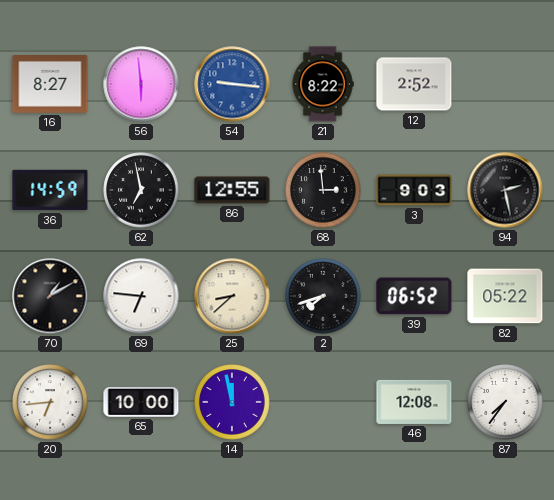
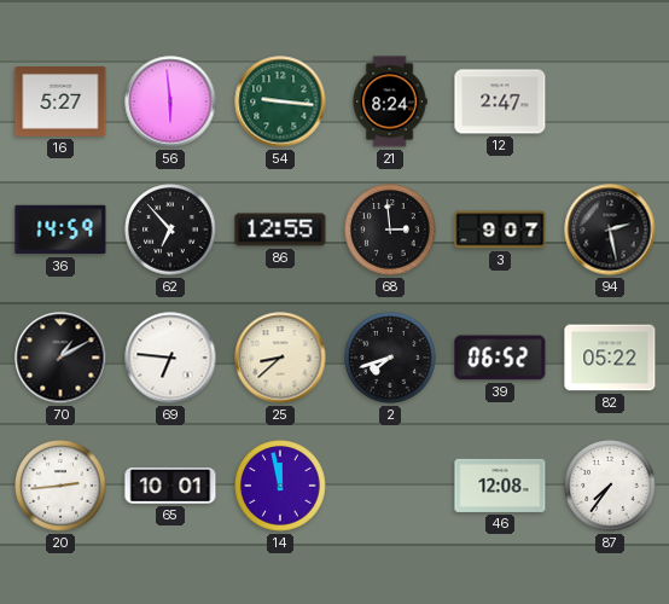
16: 8:27 -> 5:27 (60, 103)
54 dial: blue -> green (280, 101)
21: 8:22 -> 8:24 (390, 101)
12: 2:52 -> 2:47 (500, 101)
62: 6:58 -> 6:53 (170, 230)
3: 9:03 -> 9:07 (500, 230)
20: 6:44 -> 2:44 (60, 486)
65: 10:00 -> 10:01 (170, 487)
